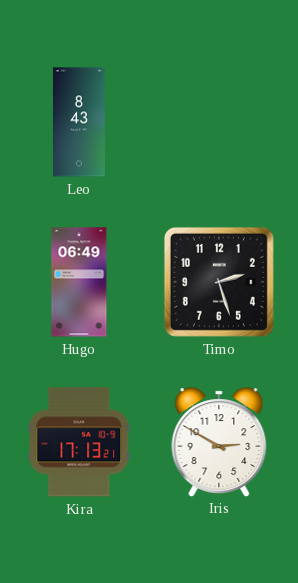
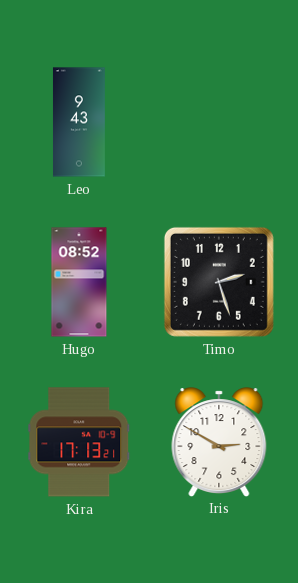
Leo: 8:43 -> 9:43 (79, 122)
Hugo: 06:49 -> 08:52 (79, 282)
